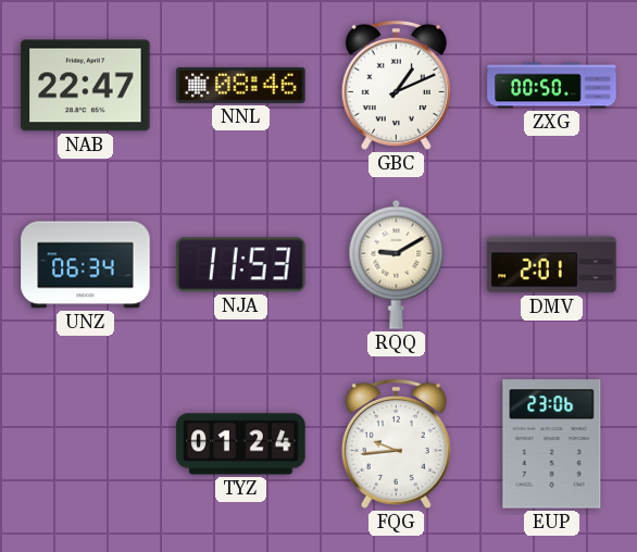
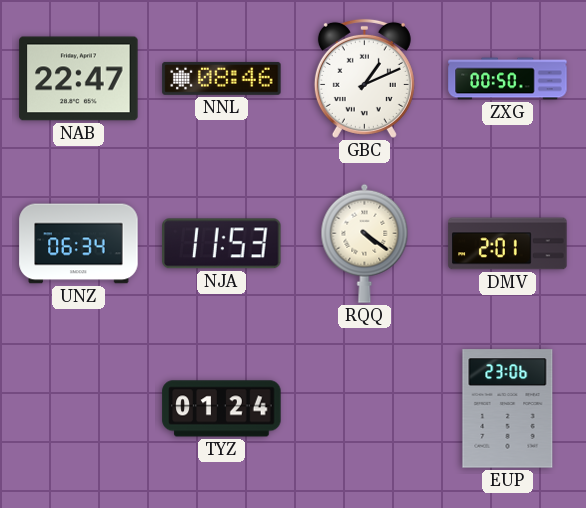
RQQ: 9:10 -> 4:21 (365, 243)
FQG: 9:44 -> none (396, 443)
